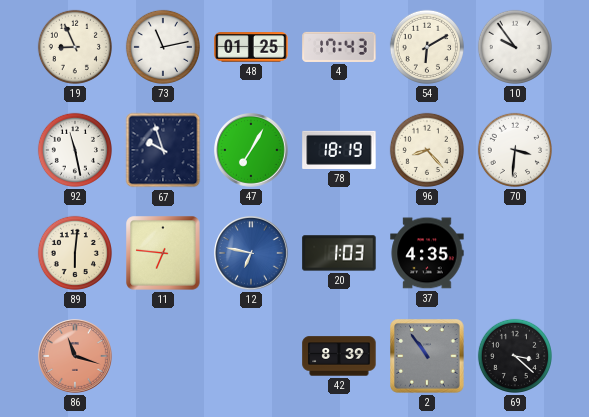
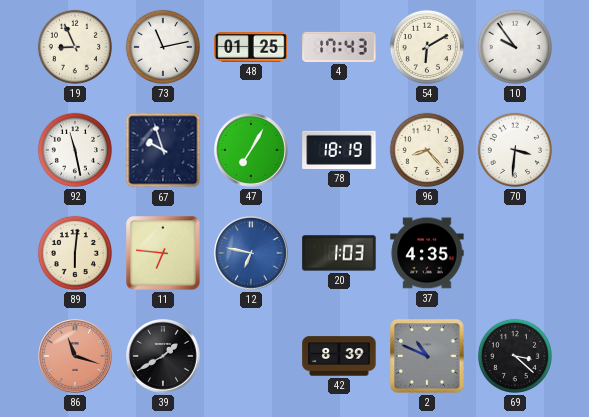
39: none -> 1:40 (163, 356)
2: 10:54 -> 10:49 (427, 356)
